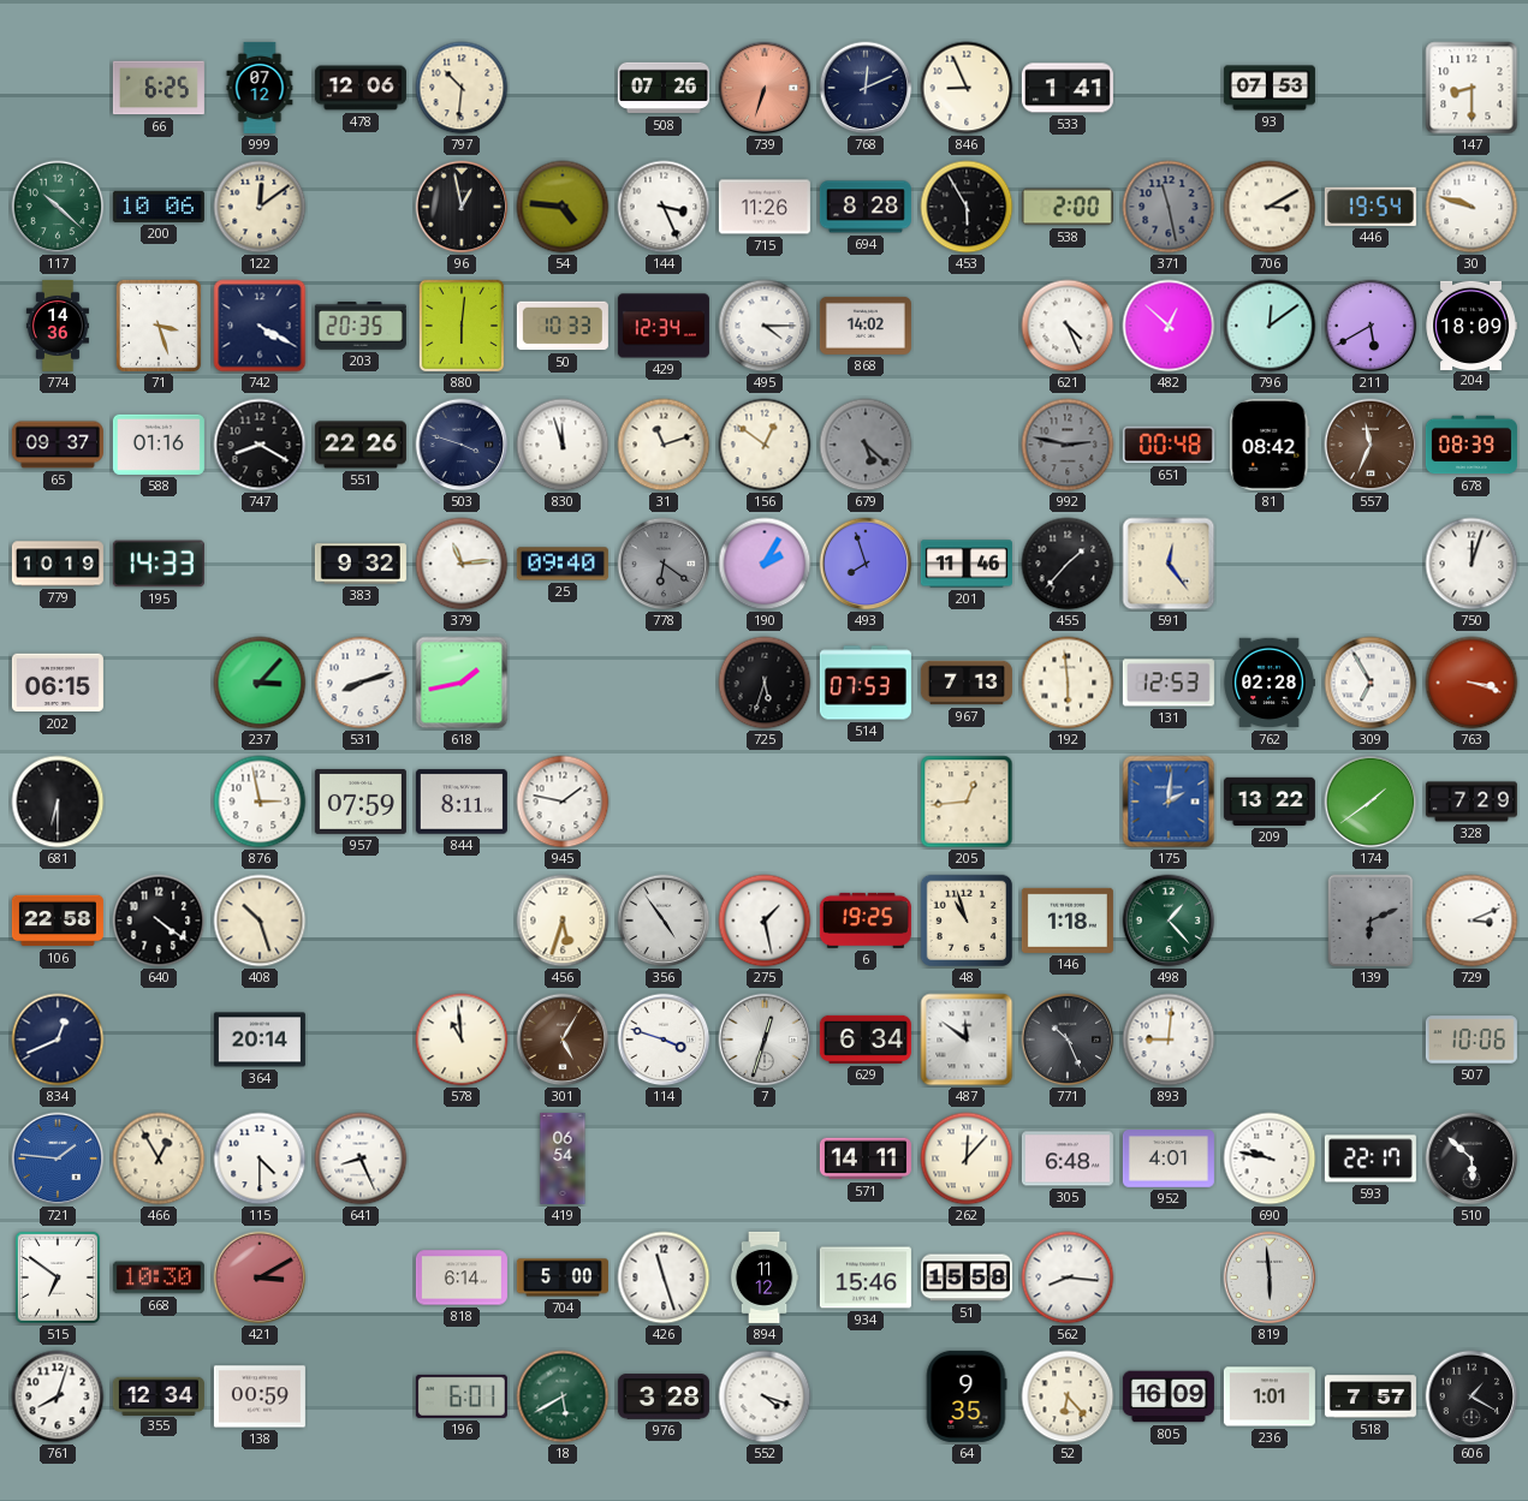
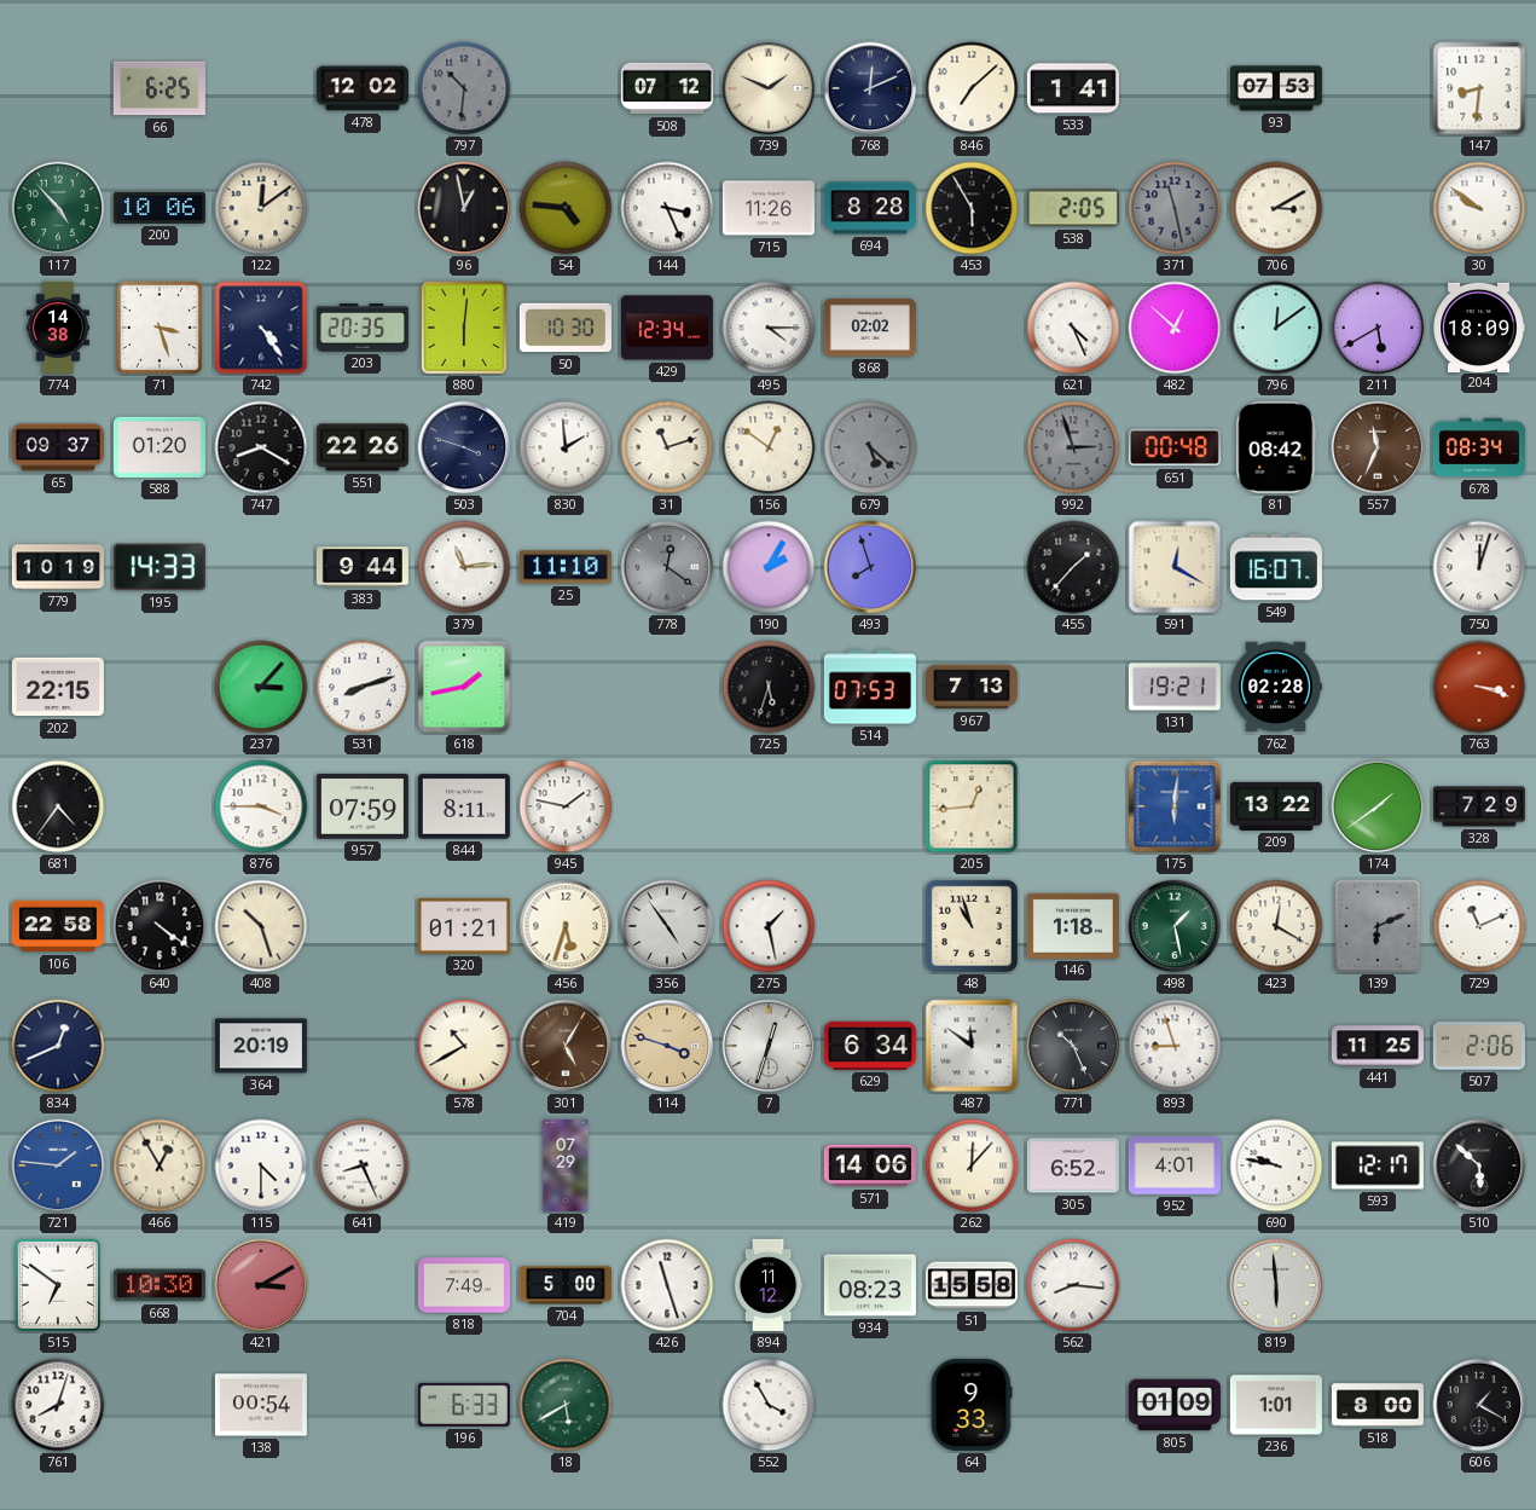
999: 07:12 -> none (260, 88)
478: 12:06 -> 12:02 (363, 88)
797 dial: cream -> grey (464, 88)
508: 07:26 -> 07:12 (667, 88)
739: 6:33 -> 1:49 (769, 88)
739 dial: salmon -> cream (769, 88)
846: 8:56 -> 7:08 (972, 88)
147: 8:30 -> 8:31 (1479, 88)
117: 10:22 -> 4:53 (58, 208)
538: 2:00 -> 2:05 (1073, 208)
446: 19:54 -> none (1371, 207)
30: 9:48 -> 9:51 (1479, 208)
774: 14:36 -> 14:38 (57, 328)
742: 4:20 -> 4:24 (261, 328)
50: 10:33 -> 10:30 (566, 328)
868: 14:02 -> 02:02 (870, 328)
588: 01:16 -> 01:20 (160, 447)
830: 11:57 -> 1:59 (566, 447)
992: 2:47 -> 2:57 (1073, 447)
678: 08:39 -> 08:34 (1479, 447)
383: 9:32 -> 9:44 (363, 567)
25: 09:40 -> 11:10 (566, 567)
778: 6:21 -> 12:21 (667, 567)
201: 11:46 -> none (967, 564)
591: 12:24 -> 12:20 (1175, 567)
549: none -> 16:07 (1276, 567)
202: 06:15 -> 22:15 (58, 687)
192: 5:59 -> none (1068, 683)
131: 12:53 -> 19:21 (1175, 687)
309: 6:55 -> none (1371, 683)
681: 6:30 -> 4:36 (58, 806)
876: 2:58 -> 3:45 (261, 806)
175: 2:01 -> 6:01 (1175, 806)
320: none -> 01:21 (464, 926)
6: 19:25 -> none (866, 921)
498: 1:23 -> 1:28 (1175, 926)
423: none -> 12:20 (1276, 926)
729: 3:11 -> 11:11 (1479, 926)
364: 20:14 -> 20:19 (261, 1046)
578: 10:59 -> 10:40 (464, 1046)
114 dial: white -> champagne (667, 1046)
893: 9:01 -> 8:57 (1175, 1046)
441: none -> 11:25 (1378, 1046)
507: 10:06 -> 2:06 (1479, 1046)
419: 06:54 -> 07:29 (566, 1165)
571: 14:11 -> 14:06 (870, 1165)
305: 6:48 -> 6:52 (1073, 1165)
593: 22:17 -> 12:17 (1378, 1165)
818: 6:14 -> 7:49 (464, 1285)
934: 15:46 -> 08:23 (870, 1285)
355: 12:34 -> none (159, 1395)
138: 00:59 -> 00:54 (261, 1405)
196: 6:01 -> 6:33 (464, 1405)
976: 3:28 -> none (664, 1396)
552: 4:18 -> 3:55 (769, 1405)
64: 9:35 -> 9:33 (972, 1405)
52: 6:23 -> none (1068, 1396)
805: 16:09 -> 01:09 (1175, 1405)
518: 7:57 -> 8:00 (1378, 1405)
